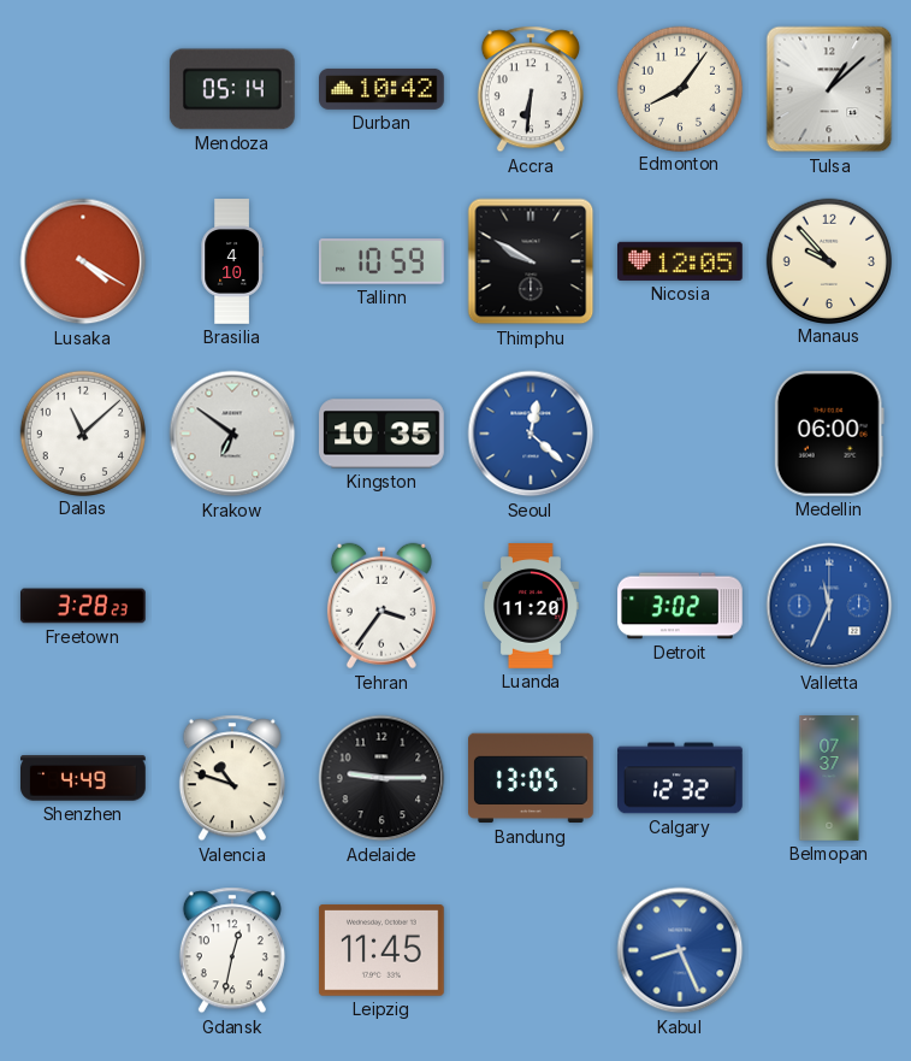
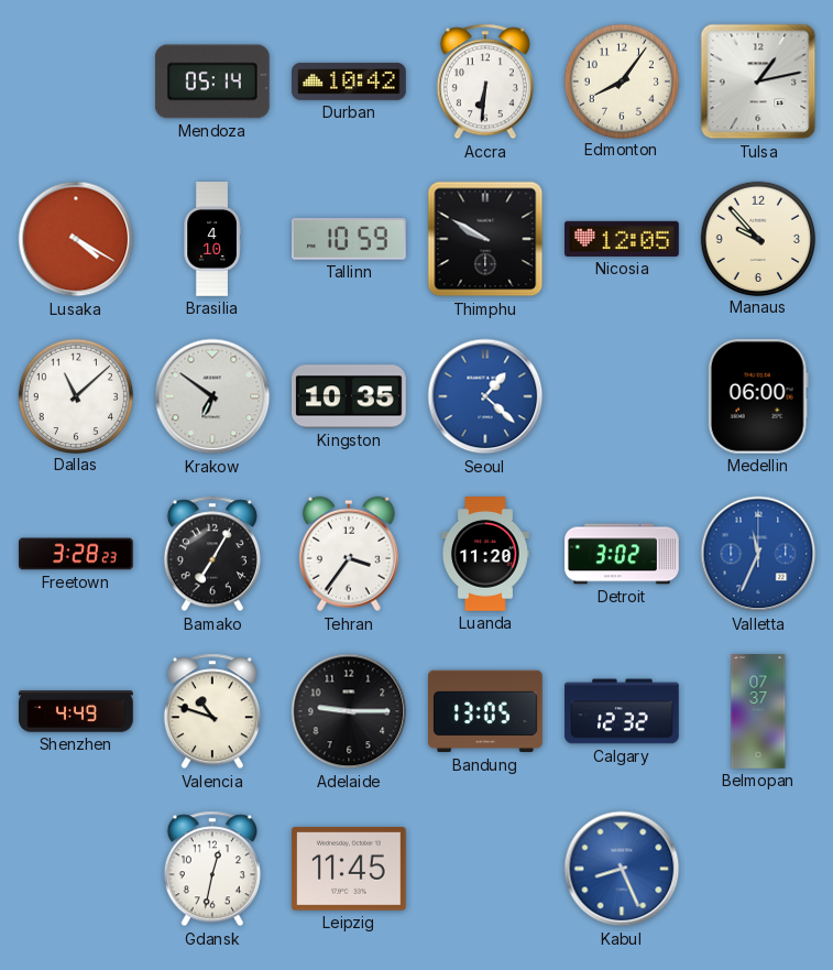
Tulsa: 1:08 -> 1:13 (758, 81)
Seoul: 12:22 -> 1:22 (485, 396)
Bamako: none -> 7:05 (212, 554)
